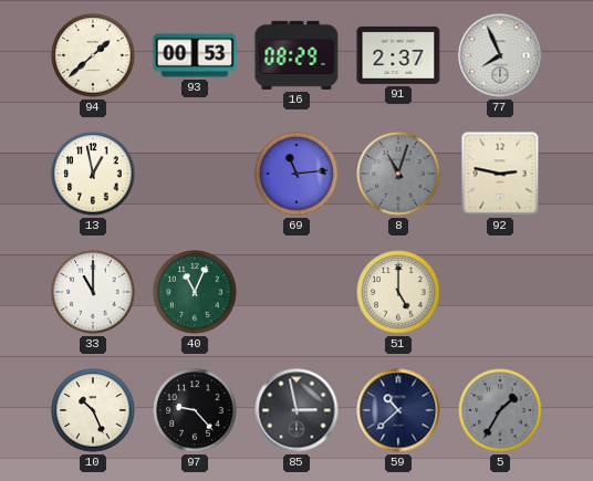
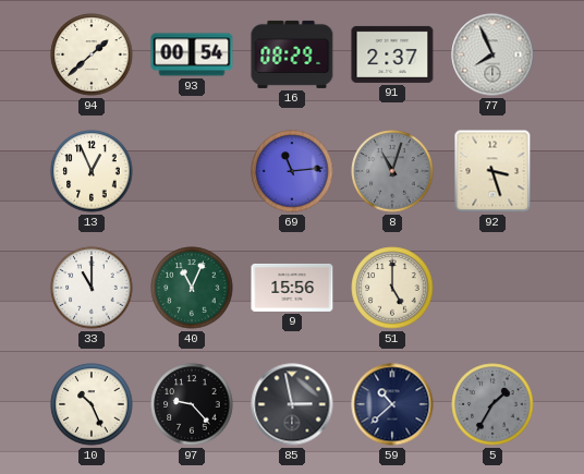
93: 00:53 -> 00:54 (192, 54)
13: 12:58 -> 12:56 (92, 171)
92: 2:47 -> 3:27 (492, 171)
9: none -> 15:56 (292, 288)
